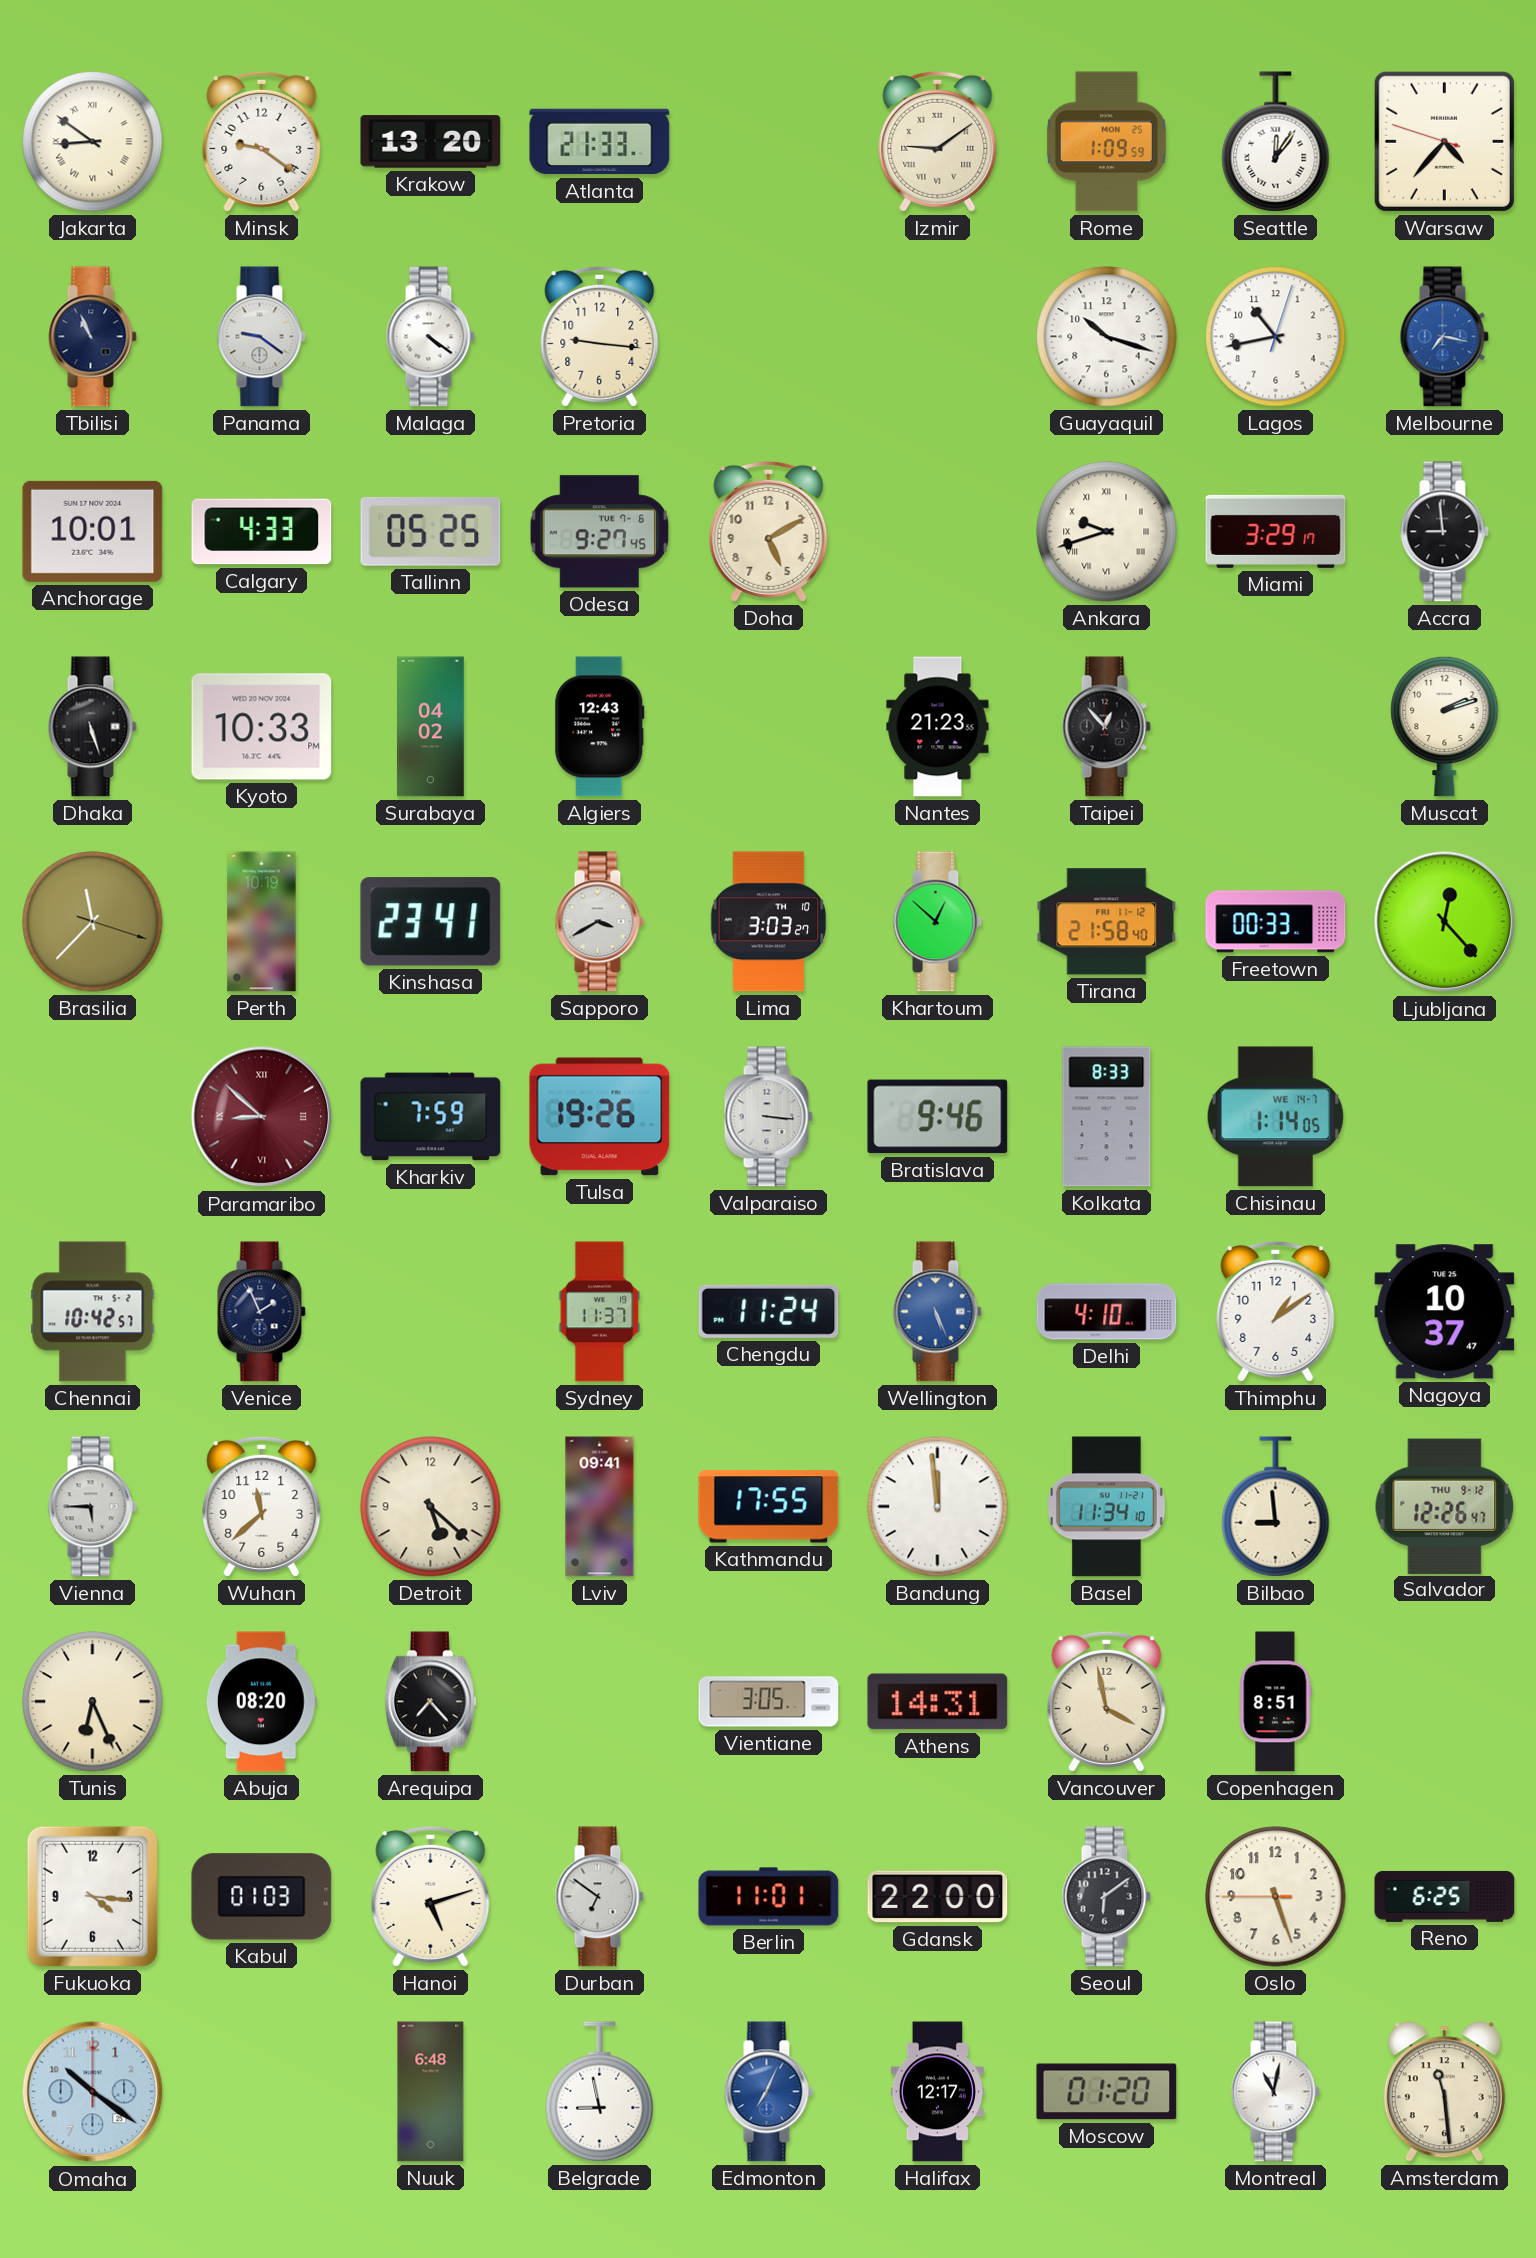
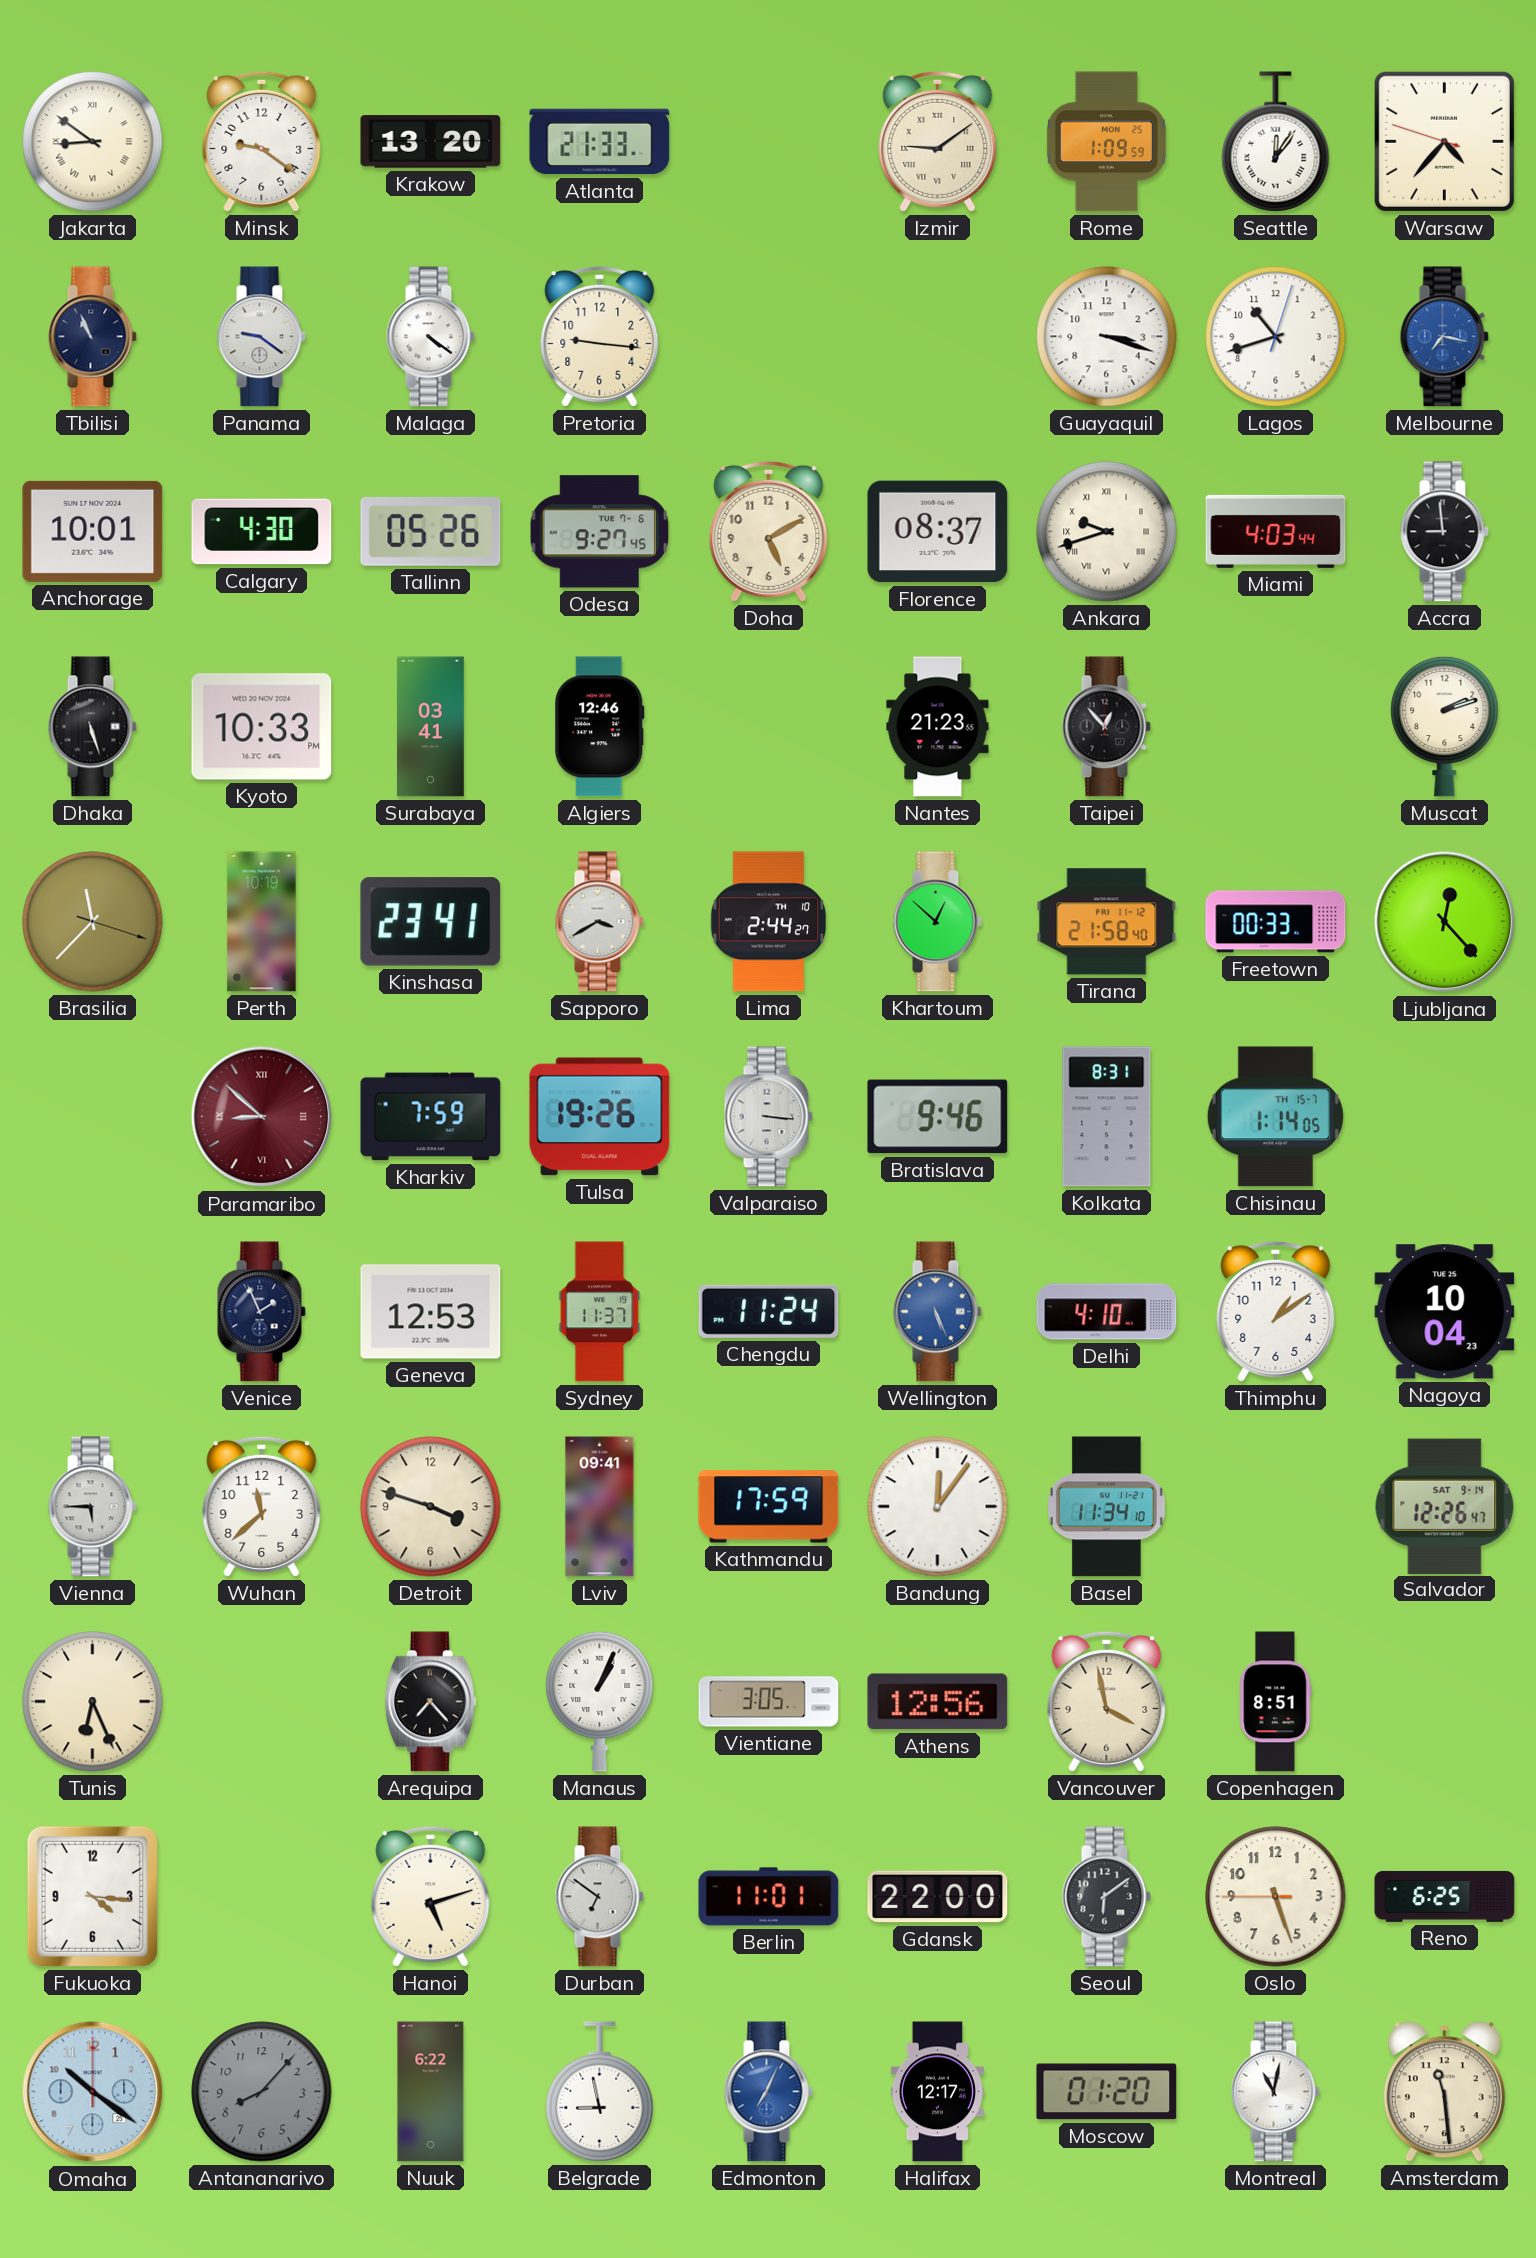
Guayaquil: 10:18 -> 3:18 (1107, 337)
Lagos: 10:43 -> 10:42 (1276, 337)
Calgary: 4:33 -> 4:30 (262, 532)
Tallinn: 05:25 -> 05:26 (431, 531)
Florence: none -> 08:37 (938, 532)
Miami: 3:29 -> 4:03 (1276, 531)
Surabaya: 04:02 -> 03:41 (431, 727)
Algiers: 12:43 -> 12:46 (600, 727)
Lima: 3:03 -> 2:44 (769, 922)
Kolkata: 8:33 -> 8:31 (1107, 1117)
Chisinau date: WE 14-7 -> TH 15-7 (1275, 1117)
Chennai: 10:42 -> none (93, 1312)
Geneva: none -> 12:53 (431, 1312)
Nagoya: 10:37 -> 10:04 (1445, 1312)
Detroit: 5:22 -> 3:48 (431, 1507)
Kathmandu: 17:55 -> 17:59 (769, 1507)
Bandung: 11:59 -> 12:06 (938, 1507)
Bilbao: 8:59 -> none (1276, 1507)
Salvador date: THU 9-12 -> SAT 9-14 (1445, 1506)
Abuja: 08:20 -> none (261, 1702)
Manaus: none -> 1:04 (600, 1701)
Athens: 14:31 -> 12:56 (938, 1702)
Kabul: 01:03 -> none (262, 1897)
Antananarivo: none -> 8:07 (262, 2092)
Nuuk: 6:48 -> 6:22 (431, 2092)
